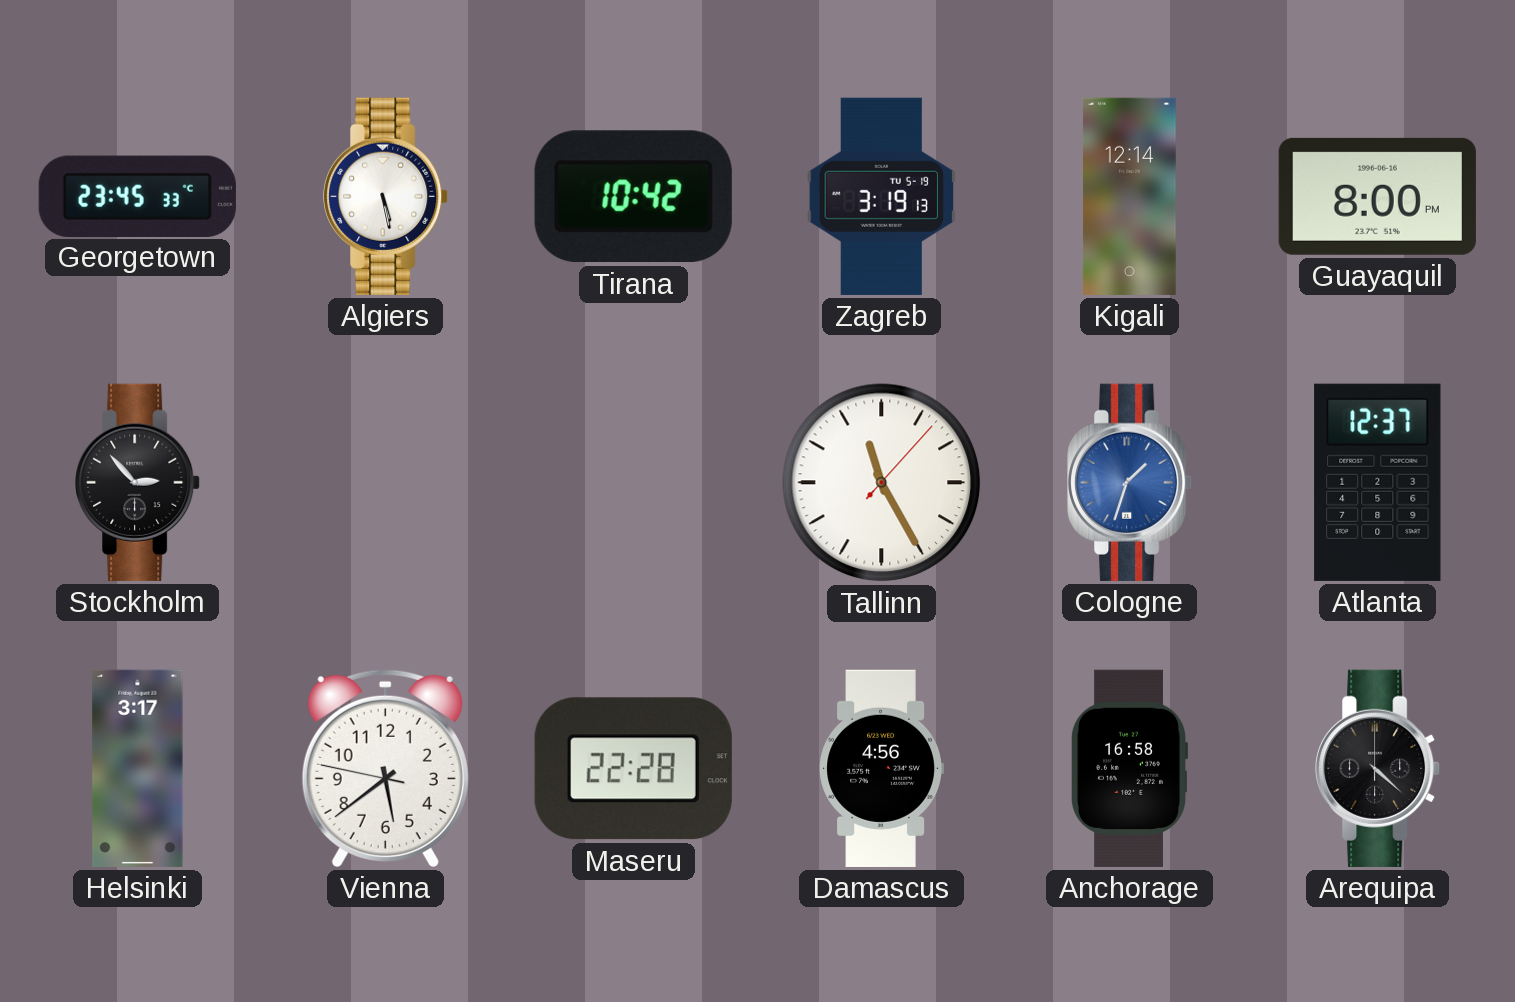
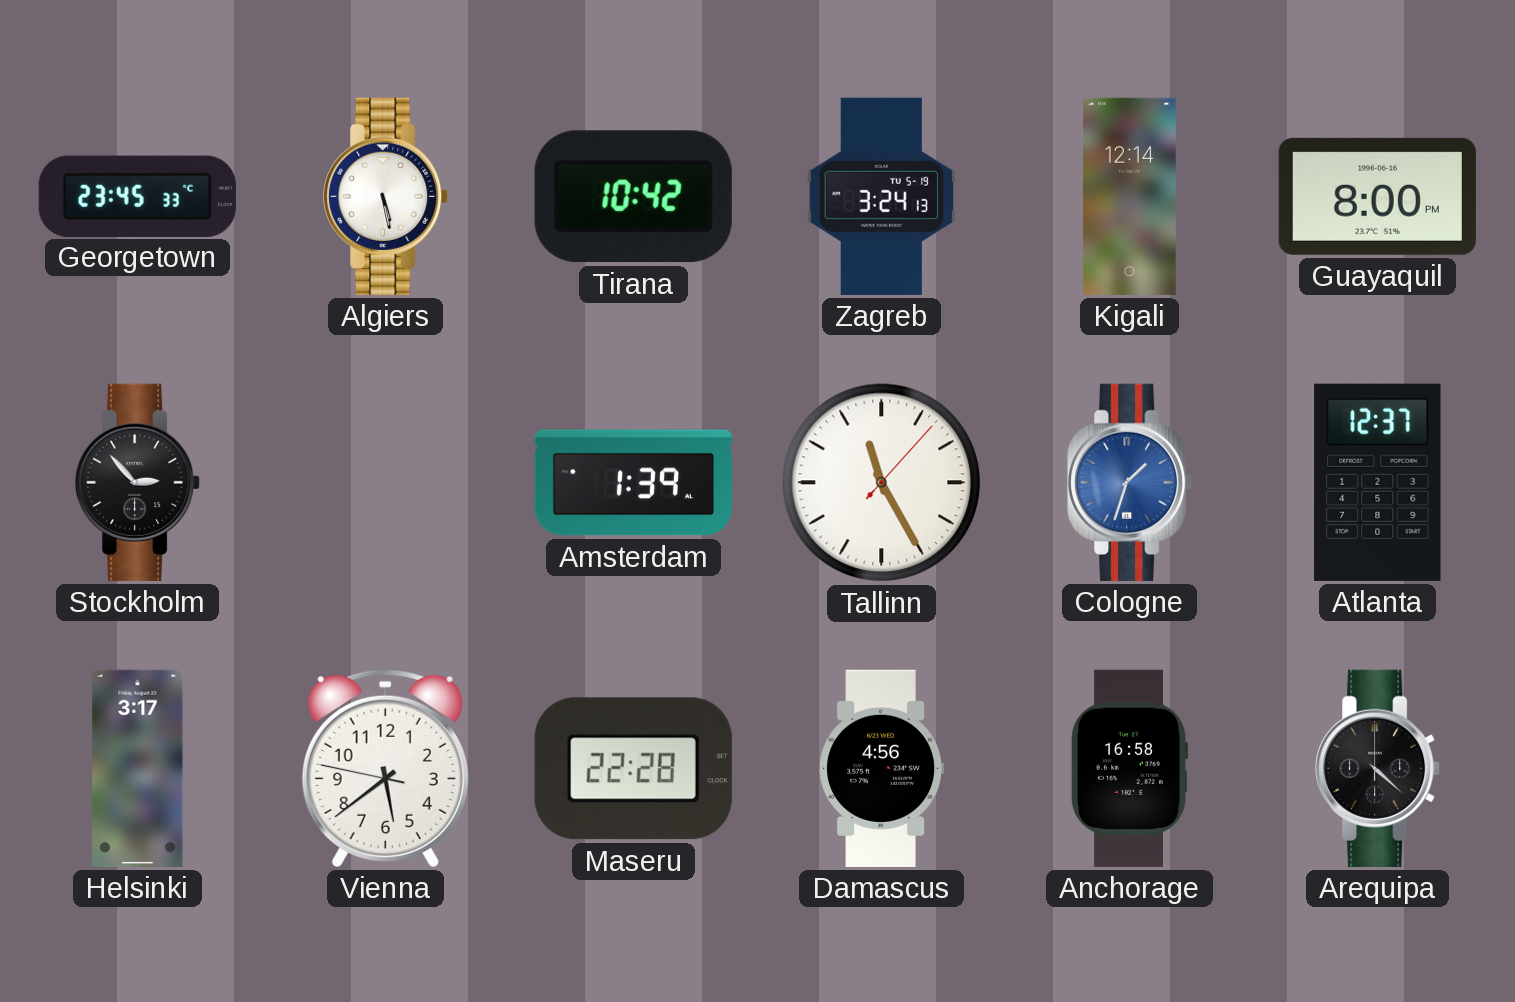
Zagreb: 3:19 -> 3:24 (882, 196)
Amsterdam: none -> 1:39 (633, 483)
